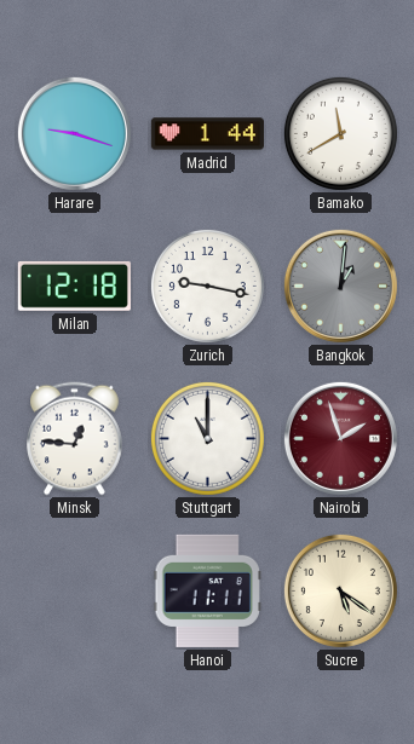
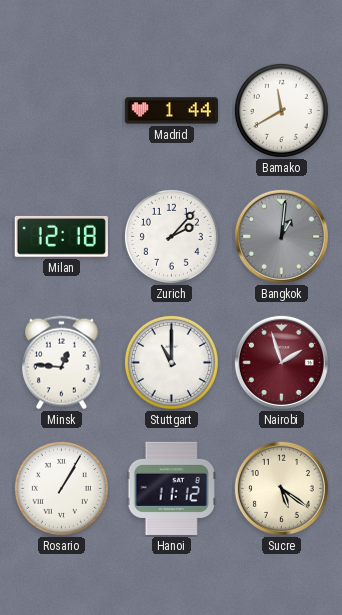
Harare: 9:18 -> none (74, 133)
Zurich: 9:17 -> 2:07 (171, 236)
Rosario: none -> 1:05 (61, 488)
Hanoi: 11:11 -> 11:12 (171, 488)
